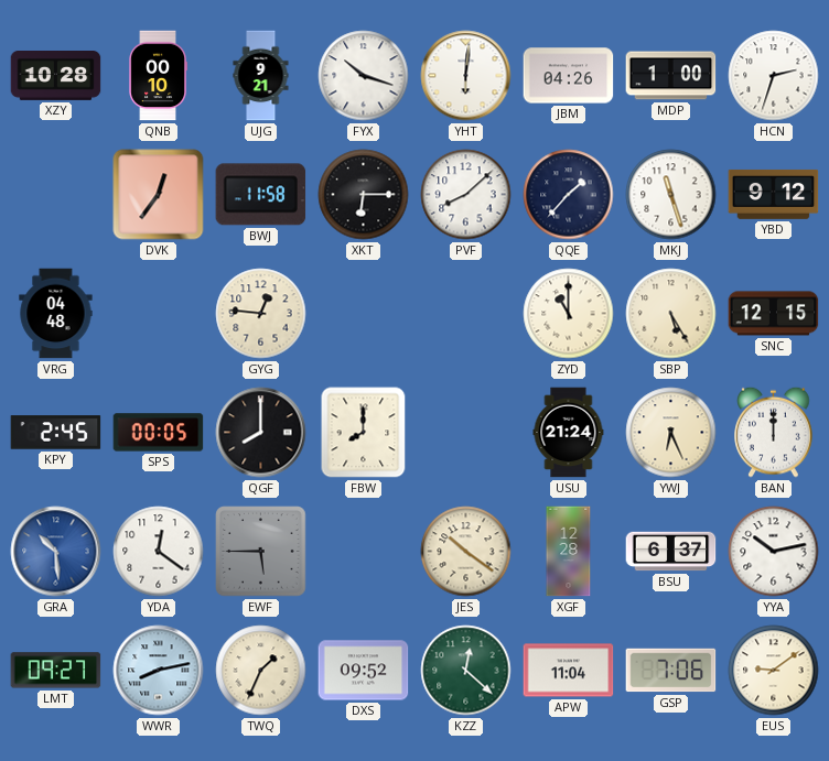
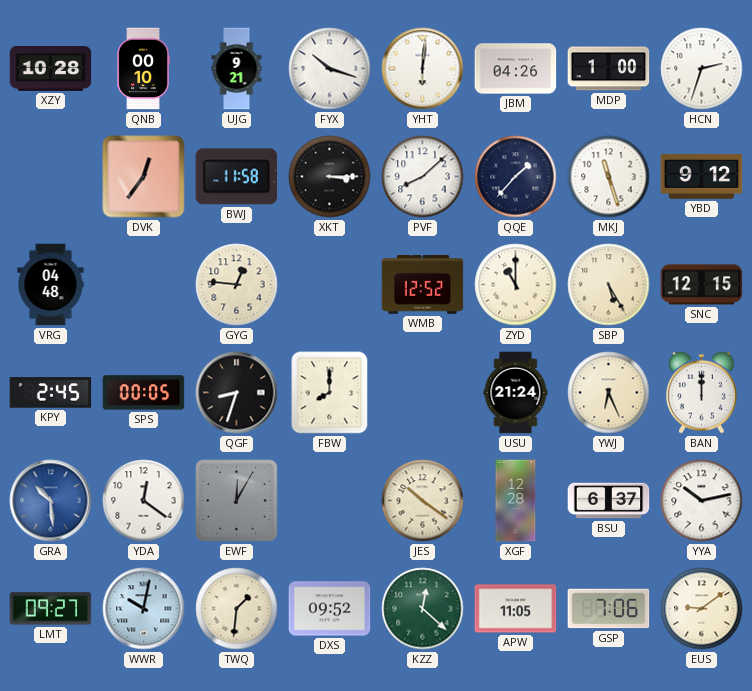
XKT: 6:15 -> 3:15 (330, 177)
WMB: none -> 12:52 (423, 285)
QGF: 8:00 -> 8:33 (237, 393)
EWF: 5:45 -> 12:05 (237, 501)
WWR: 8:13 -> 10:02 (144, 609)
TWQ: 1:34 -> 1:31 (237, 609)
APW: 11:04 -> 11:05 (516, 609)
